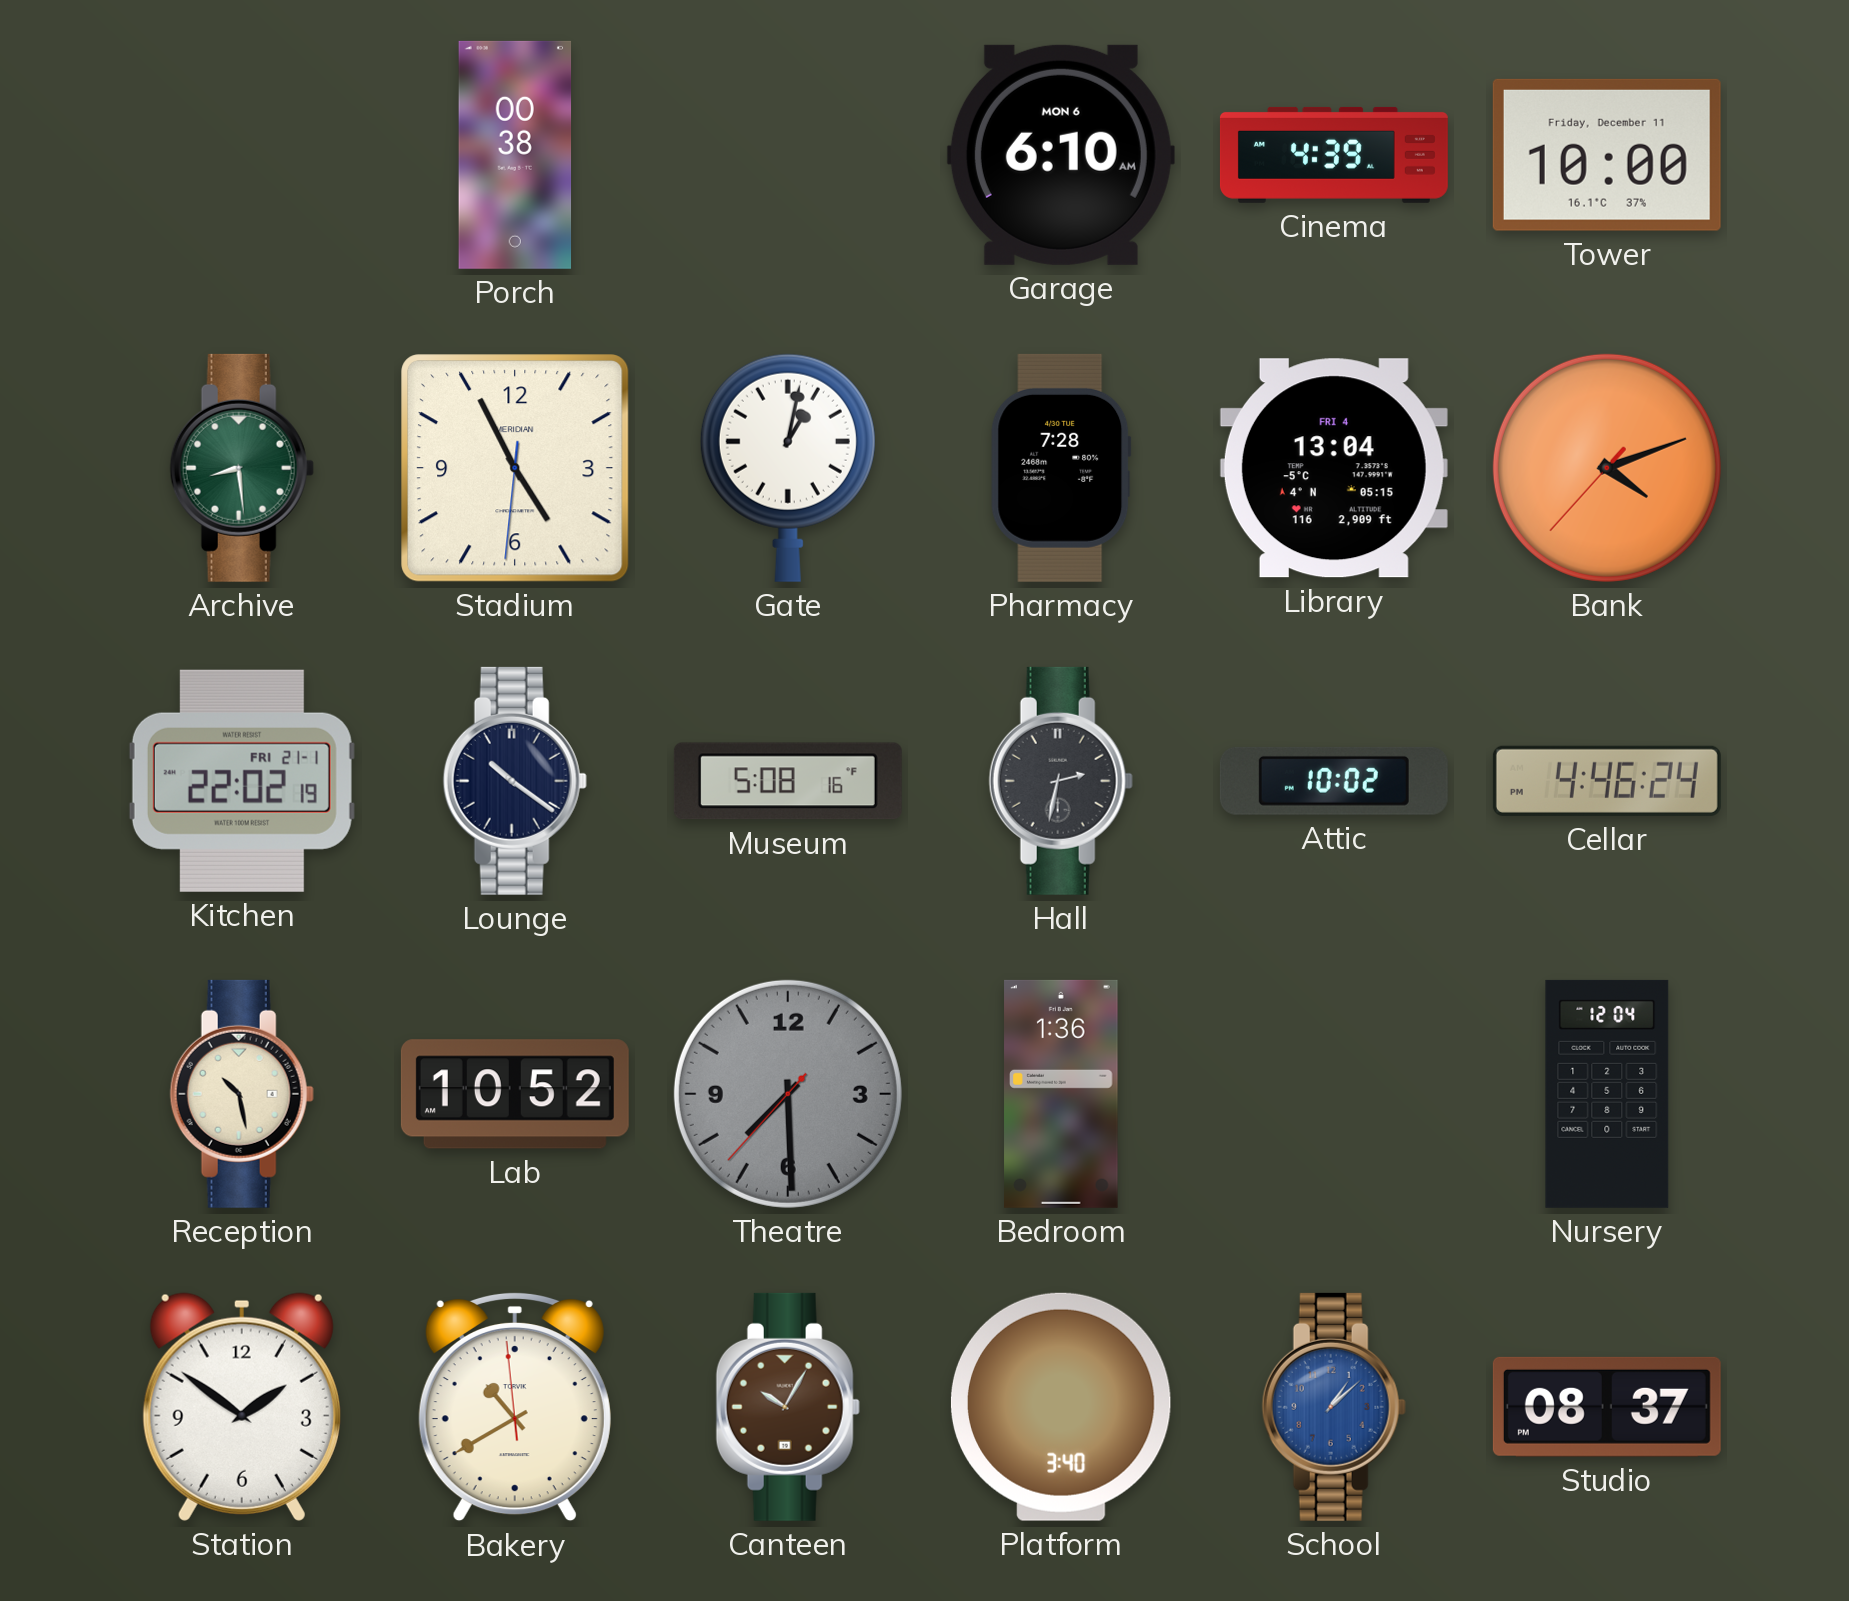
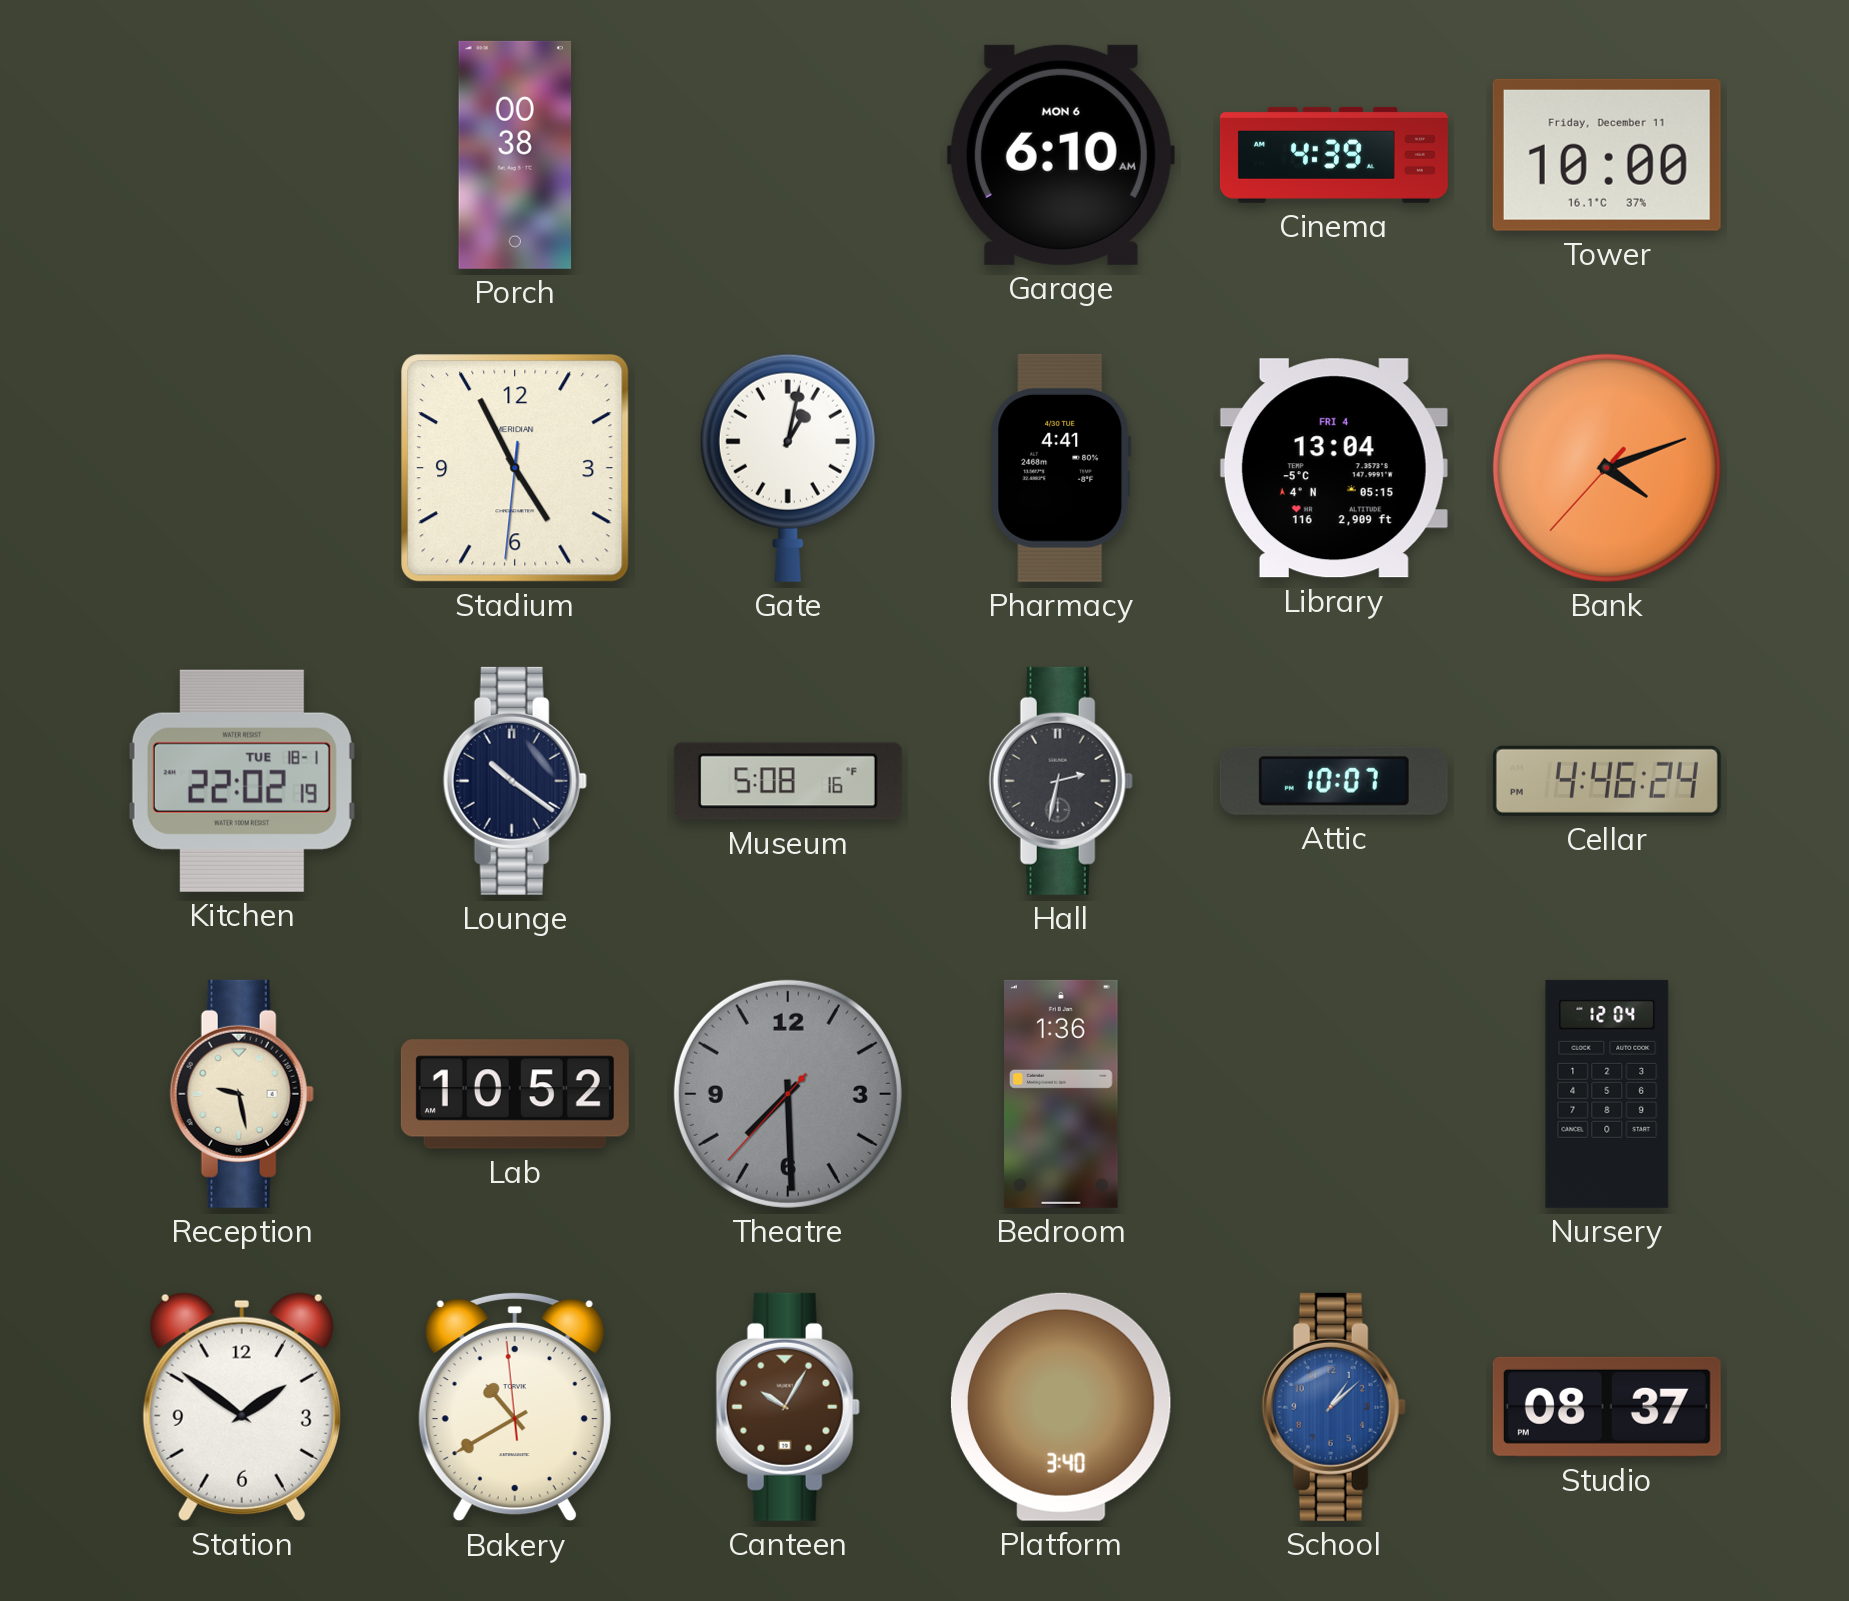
Archive: 8:29 -> none (242, 468)
Pharmacy: 7:28 -> 4:41 (1061, 468)
Kitchen date: FRI 21-1 -> TUE 18-1 (242, 781)
Attic: 10:02 -> 10:07 (1334, 781)
Reception: 10:28 -> 9:28 (242, 1094)
